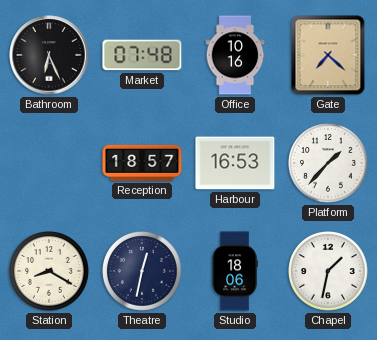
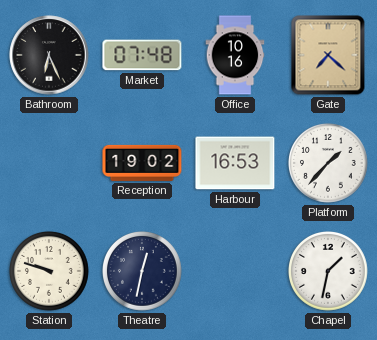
Reception: 18:57 -> 19:02 (142, 163)
Station: 8:20 -> 9:48 (50, 272)
Studio: 18:06 -> none (235, 271)
